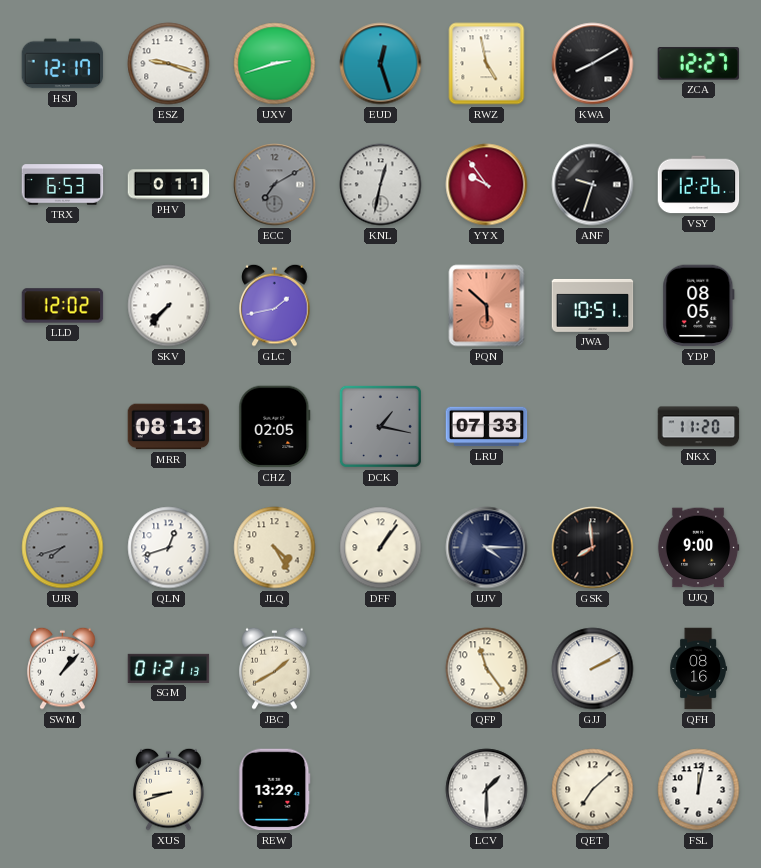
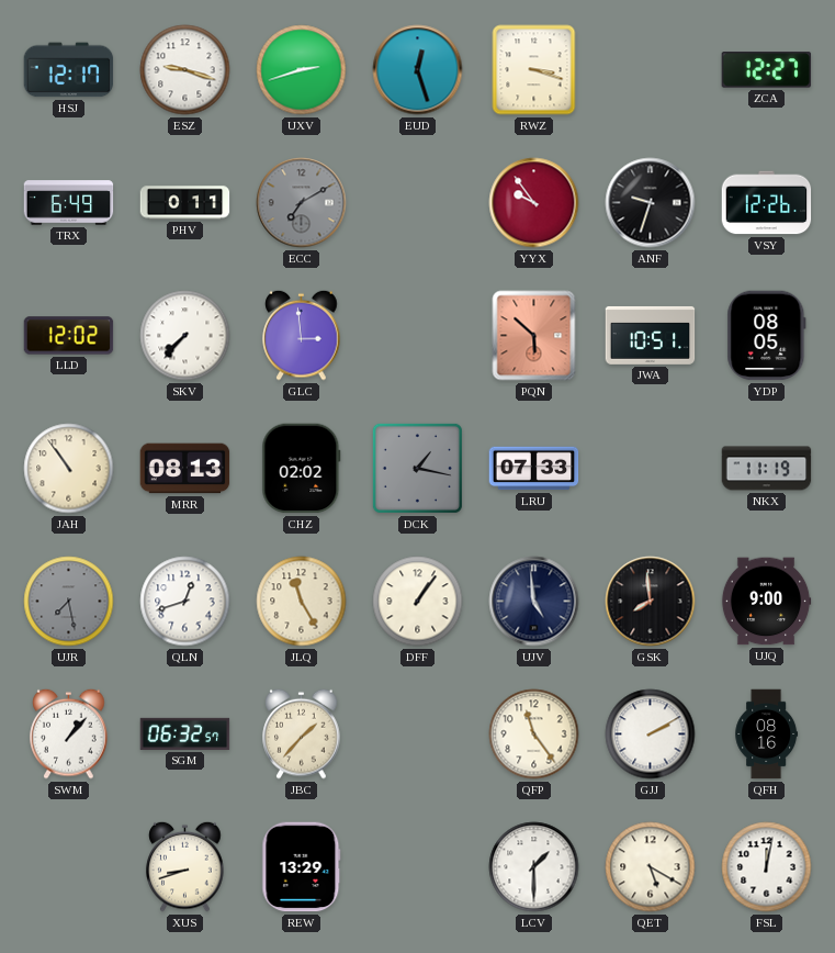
RWZ: 4:58 -> 3:18 (534, 70)
KWA: 8:10 -> none (593, 64)
TRX: 6:53 -> 6:49 (69, 203)
KNL: 12:32 -> none (381, 185)
GLC: 1:43 -> 2:59 (302, 335)
JAH: none -> 10:54 (69, 469)
CHZ: 02:05 -> 02:02 (302, 469)
NKX: 11:20 -> 11:19 (767, 469)
UJR: 7:42 -> 7:28 (69, 602)
JLQ: 4:25 -> 11:25 (302, 602)
UJV: 4:15 -> 4:59 (534, 602)
SGM: 01:21 -> 06:32 (185, 733)
JBC: 1:40 -> 1:37 (302, 733)
QET: 7:08 -> 5:20 (651, 867)
